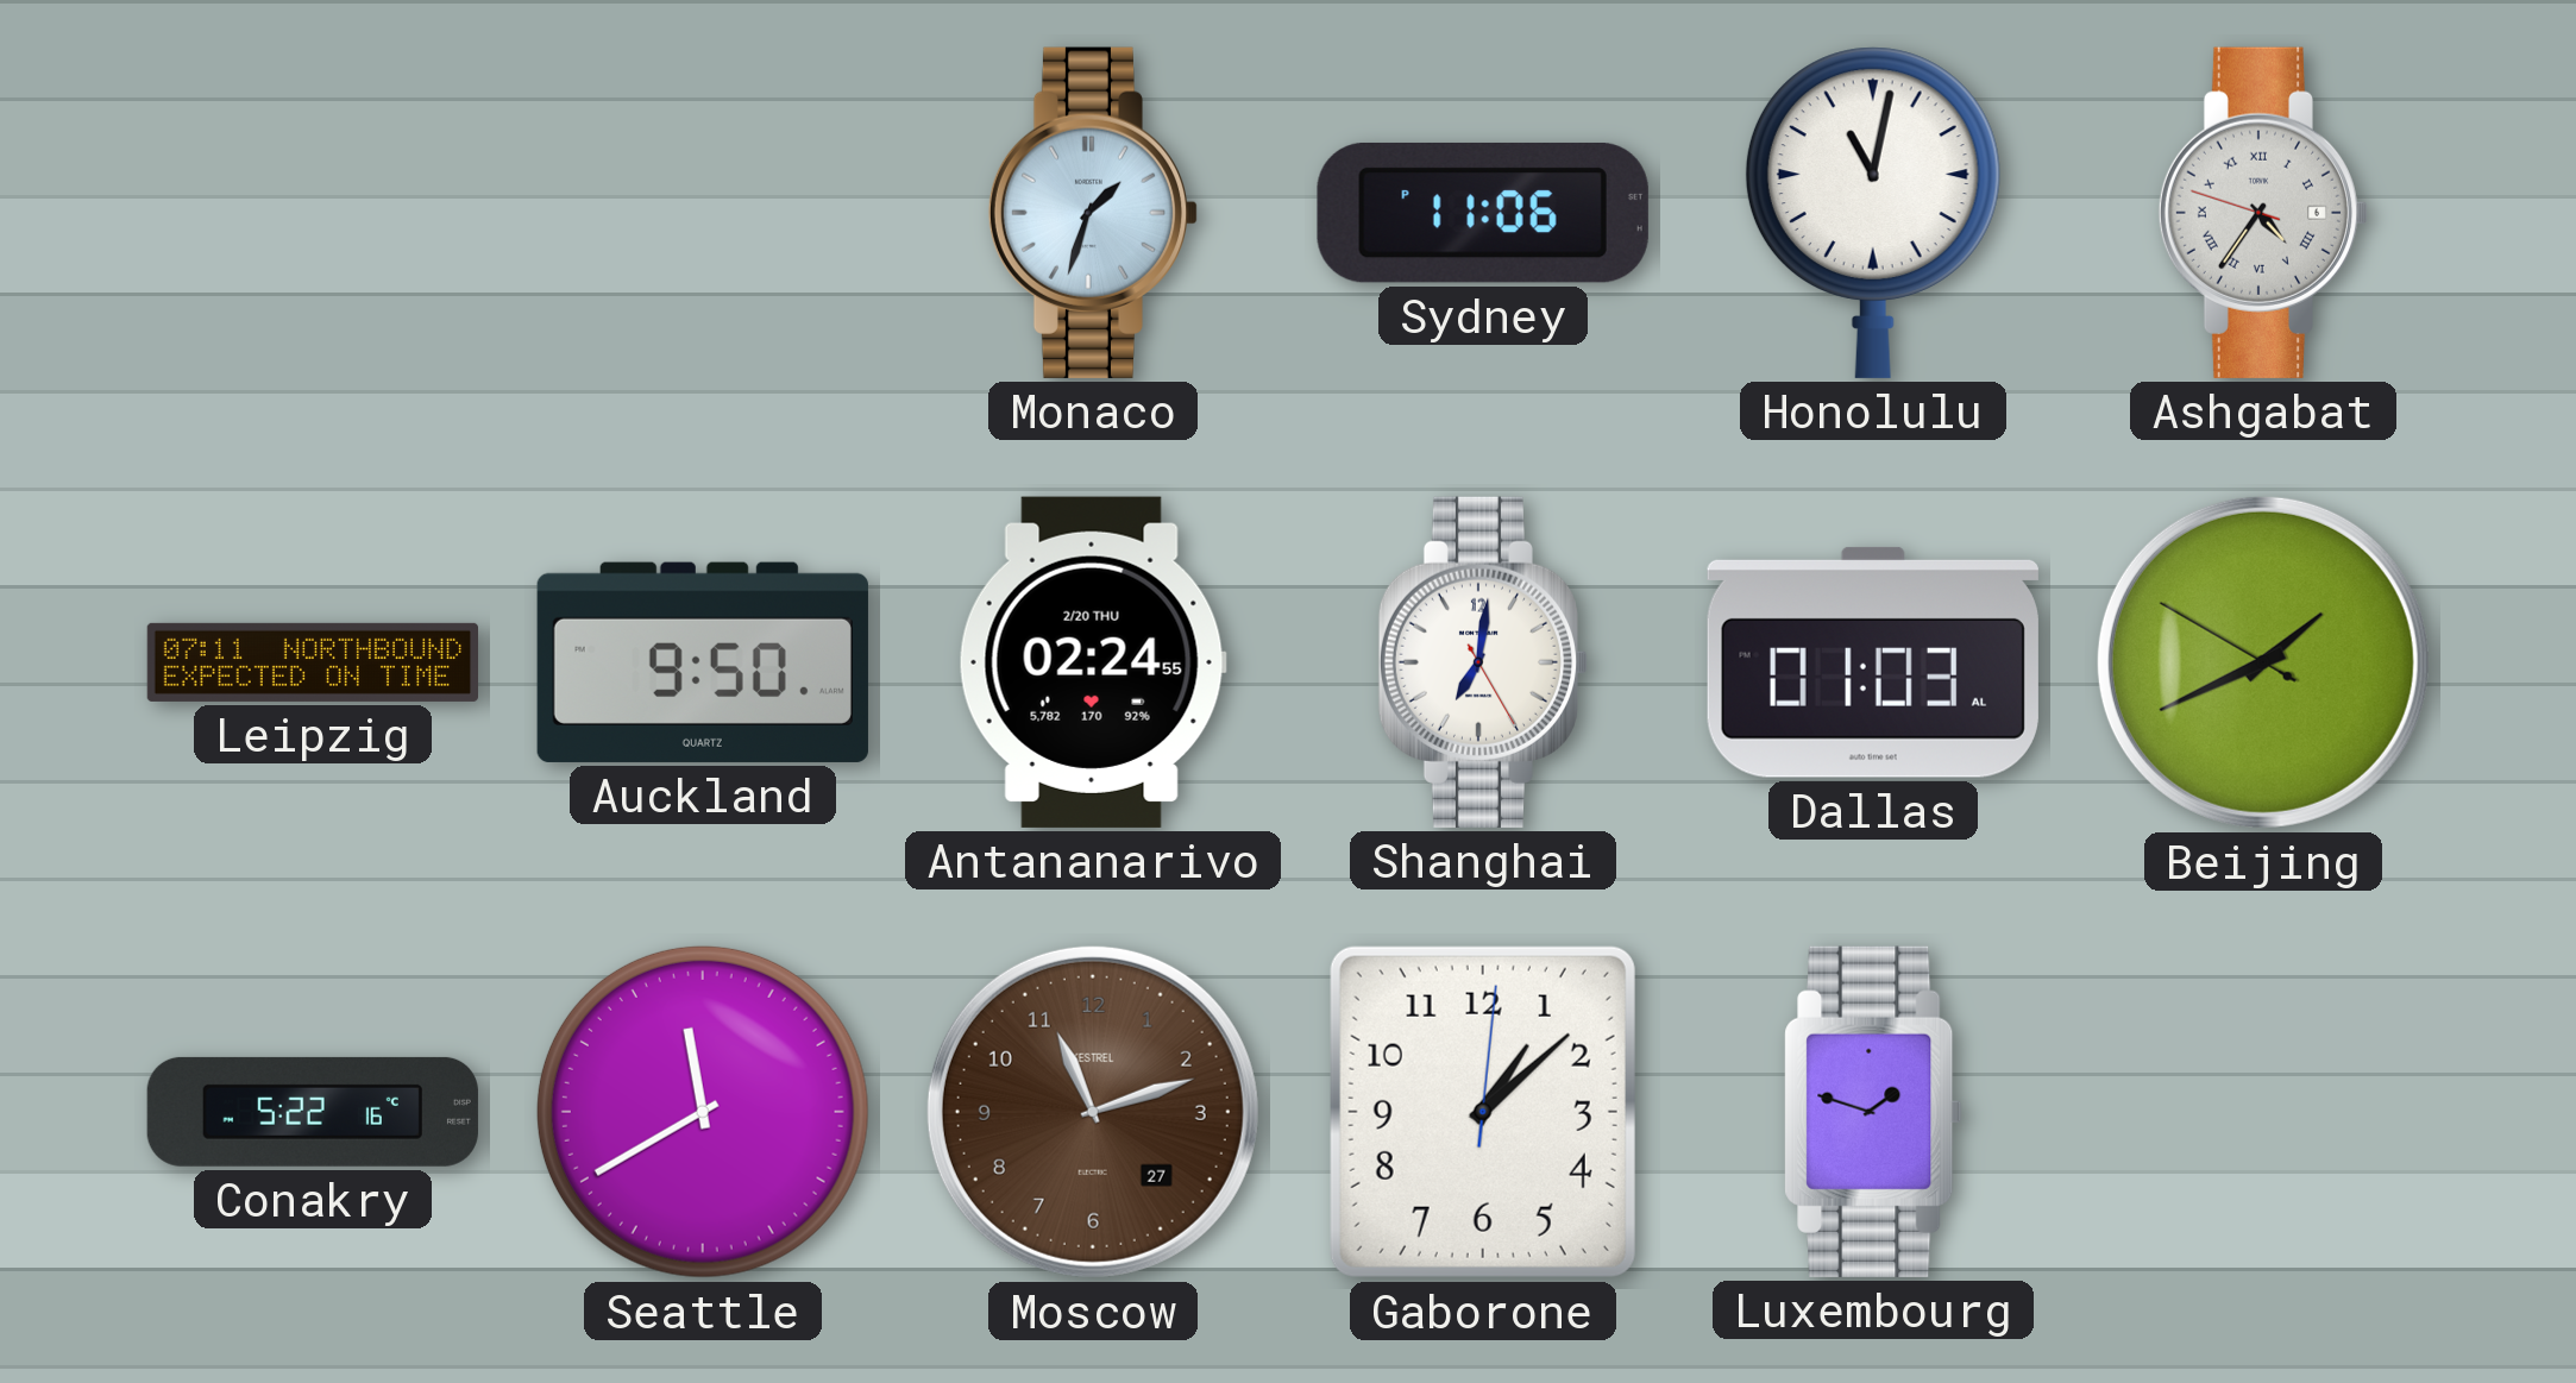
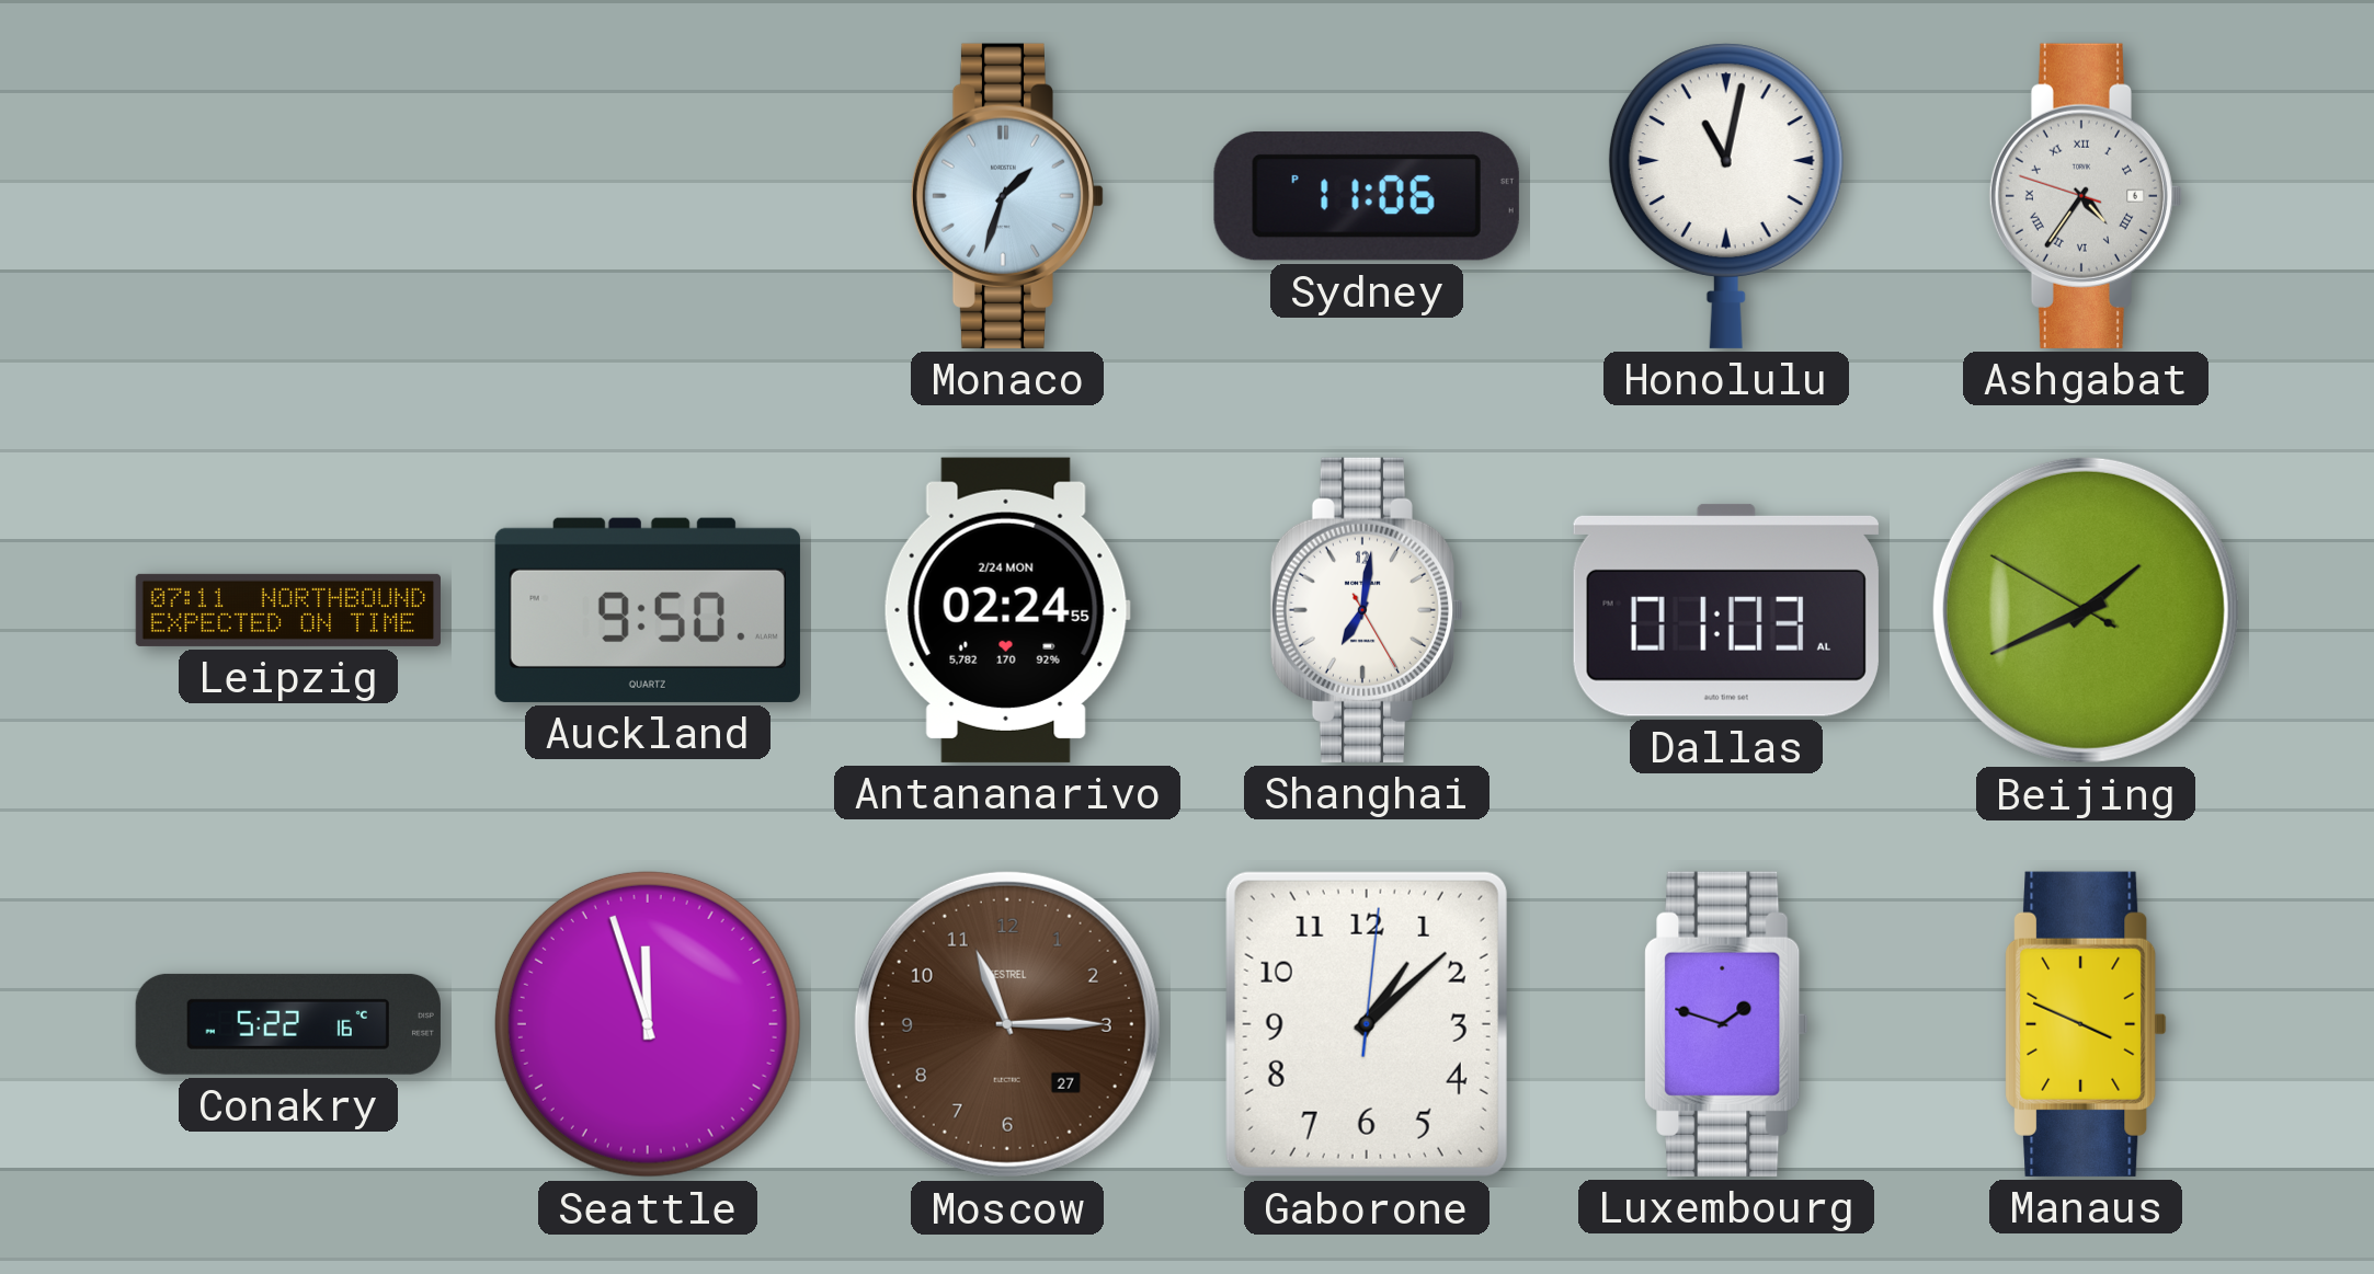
Antananarivo date: 2/20 THU -> 2/24 MON (1007, 610)
Seattle: 11:40 -> 11:57 (648, 1024)
Moscow: 11:12 -> 11:15 (1007, 1024)
Manaus: none -> 3:49 (2086, 1024)
